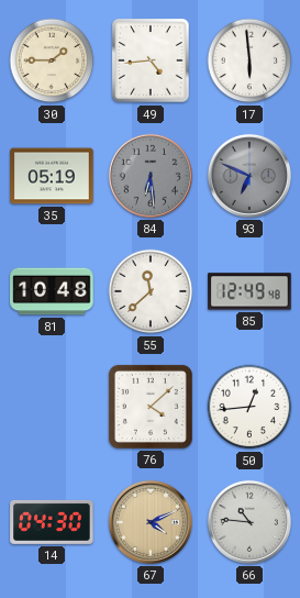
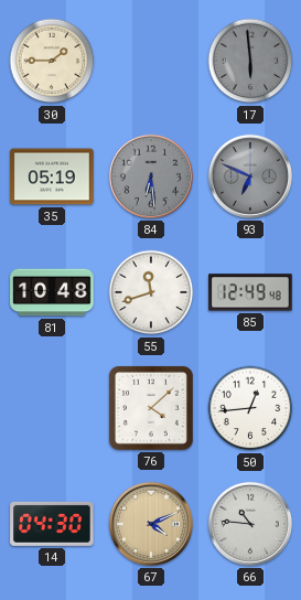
49: 4:44 -> none (151, 60)
17 dial: white -> grey (250, 61)
55: 11:38 -> 11:42 (151, 292)
